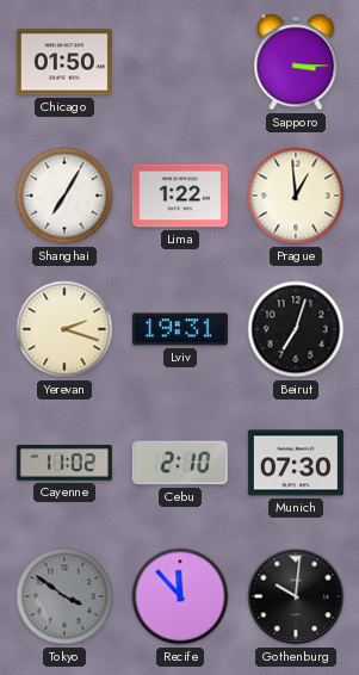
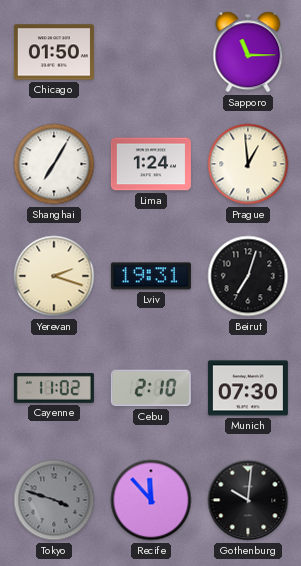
Sapporo: 3:15 -> 11:15 (248, 52)
Lima: 1:22 -> 1:24 (151, 164)
Tokyo: 3:51 -> 3:48 (54, 500)
